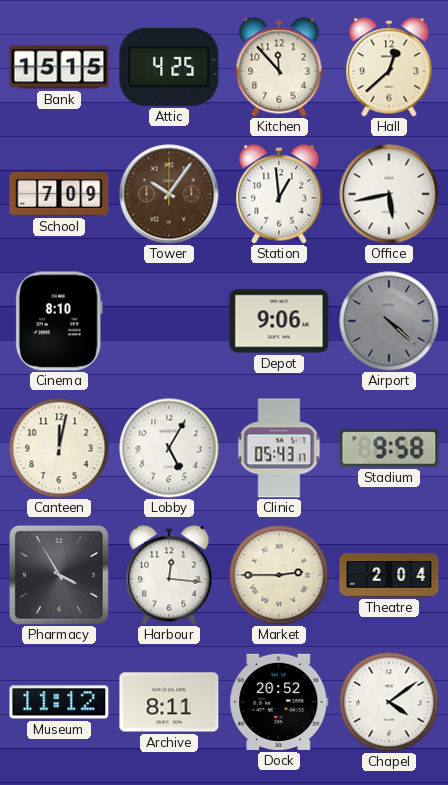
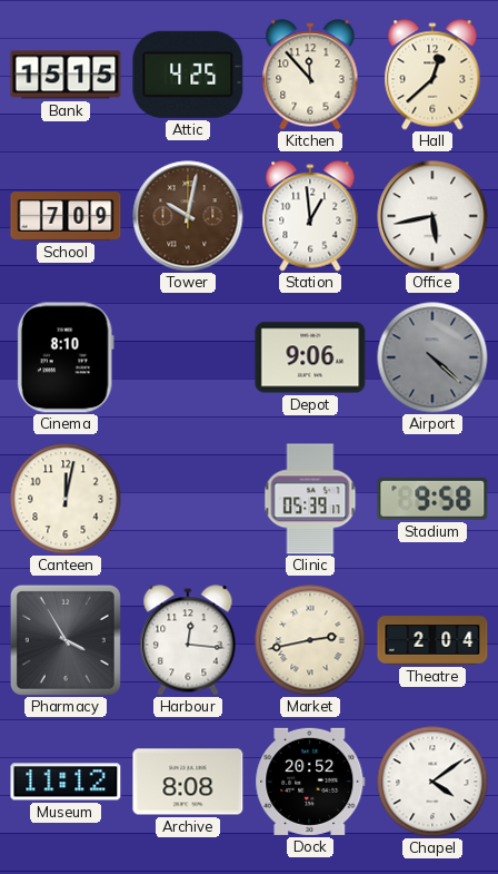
Tower: 10:06 -> 10:02 (188, 216)
Lobby: 5:05 -> none (169, 448)
Clinic: 05:43 -> 05:39 (310, 499)
Market: 2:45 -> 2:43 (310, 640)
Archive: 8:11 -> 8:08 (188, 782)
